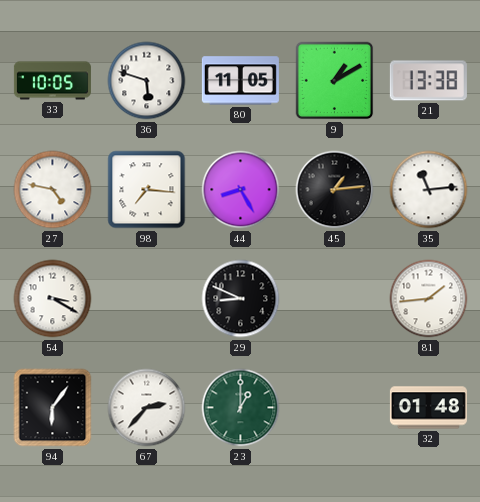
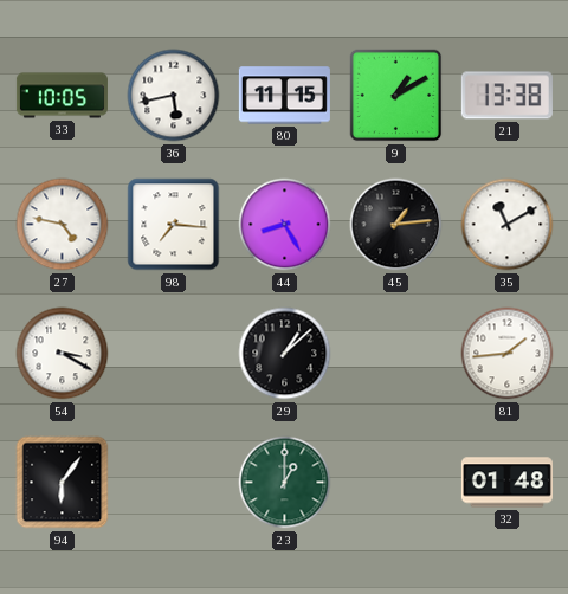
36: 5:48 -> 5:43 (174, 96)
80: 11:05 -> 11:15 (284, 96)
35: 11:14 -> 11:10 (508, 225)
29: 8:49 -> 1:08 (285, 354)
67: 2:37 -> none (147, 408)
